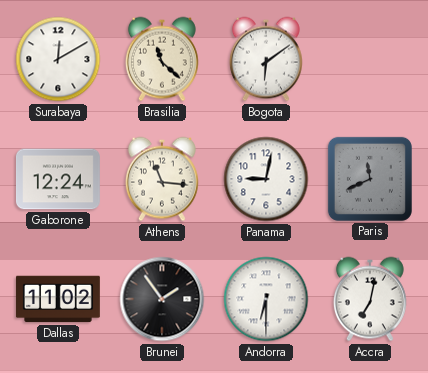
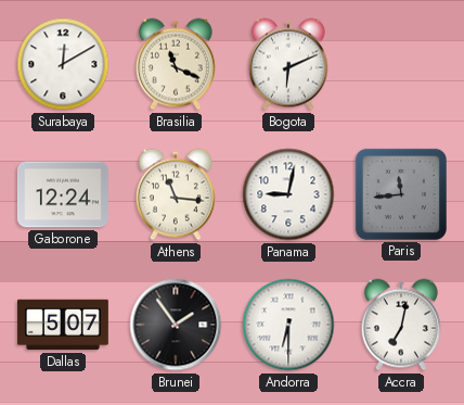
Brasilia: 11:22 -> 11:19 (176, 64)
Bogota: 6:09 -> 6:11 (288, 64)
Paris: 11:41 -> 11:44 (401, 194)
Dallas: 11:02 -> 5:07 (63, 325)
